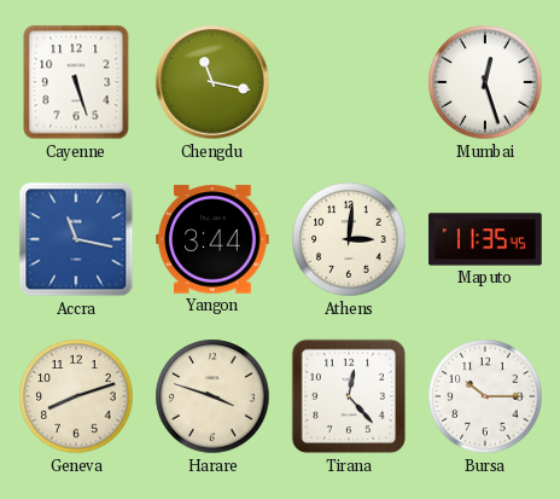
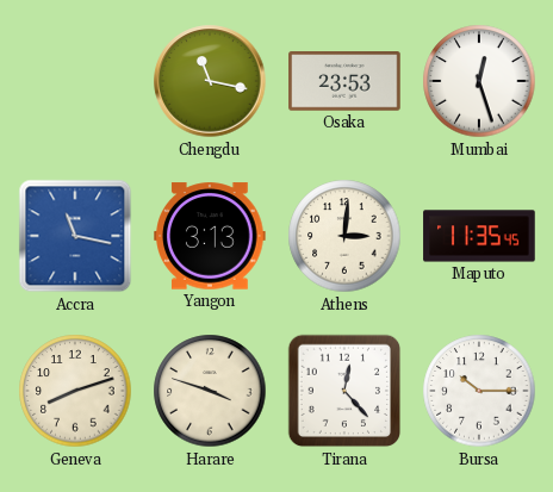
Cayenne: 5:27 -> none (76, 82)
Osaka: none -> 23:53 (344, 81)
Yangon: 3:44 -> 3:13 (210, 236)
